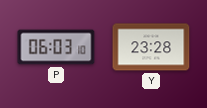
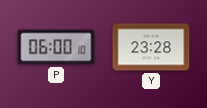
P: 06:03 -> 06:00 (56, 47)
